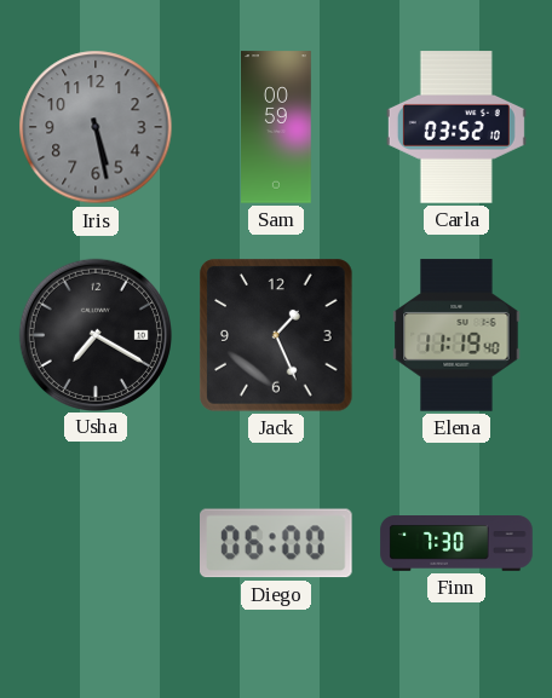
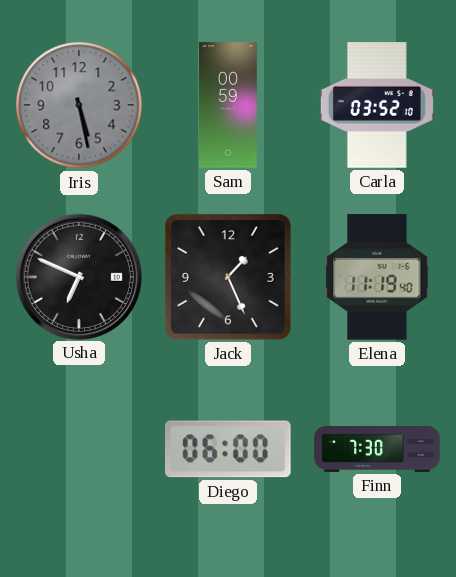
Usha: 7:20 -> 6:49 (78, 276)
